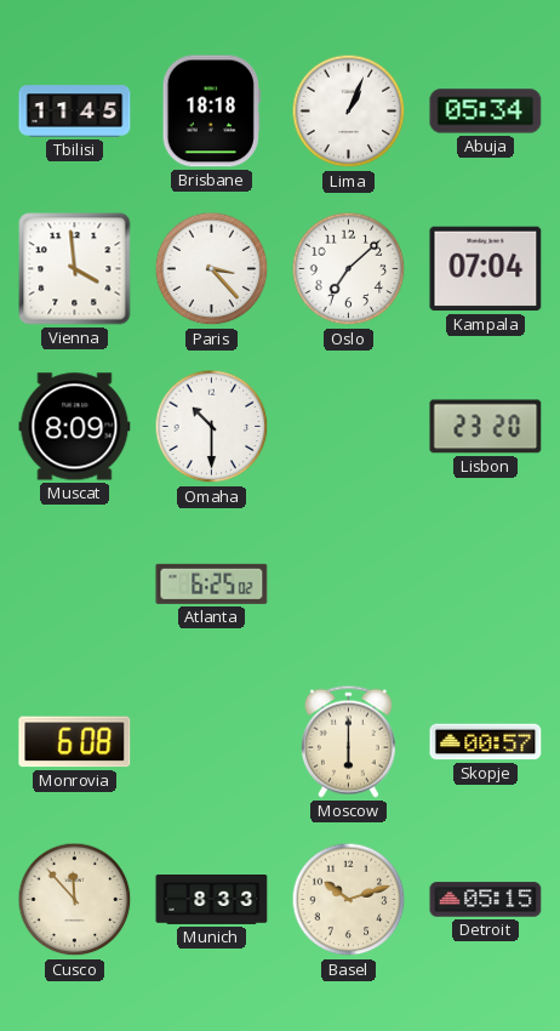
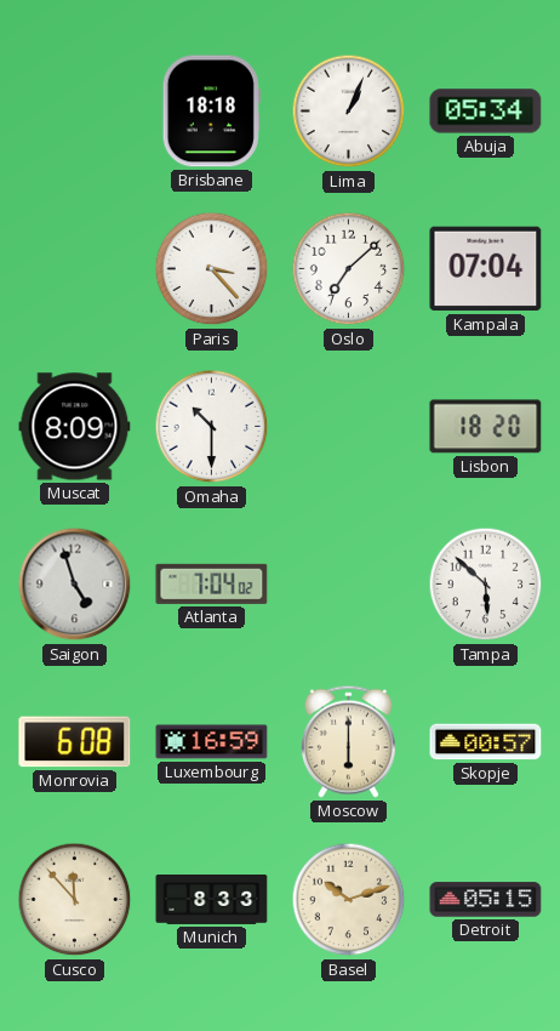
Tbilisi: 11:45 -> none (75, 112)
Vienna: 3:59 -> none (75, 269)
Lisbon: 23:20 -> 18:20 (486, 427)
Saigon: none -> 4:57 (75, 585)
Atlanta: 6:25 -> 7:04 (212, 583)
Tampa: none -> 5:52 (486, 585)
Luxembourg: none -> 16:59 (212, 742)
